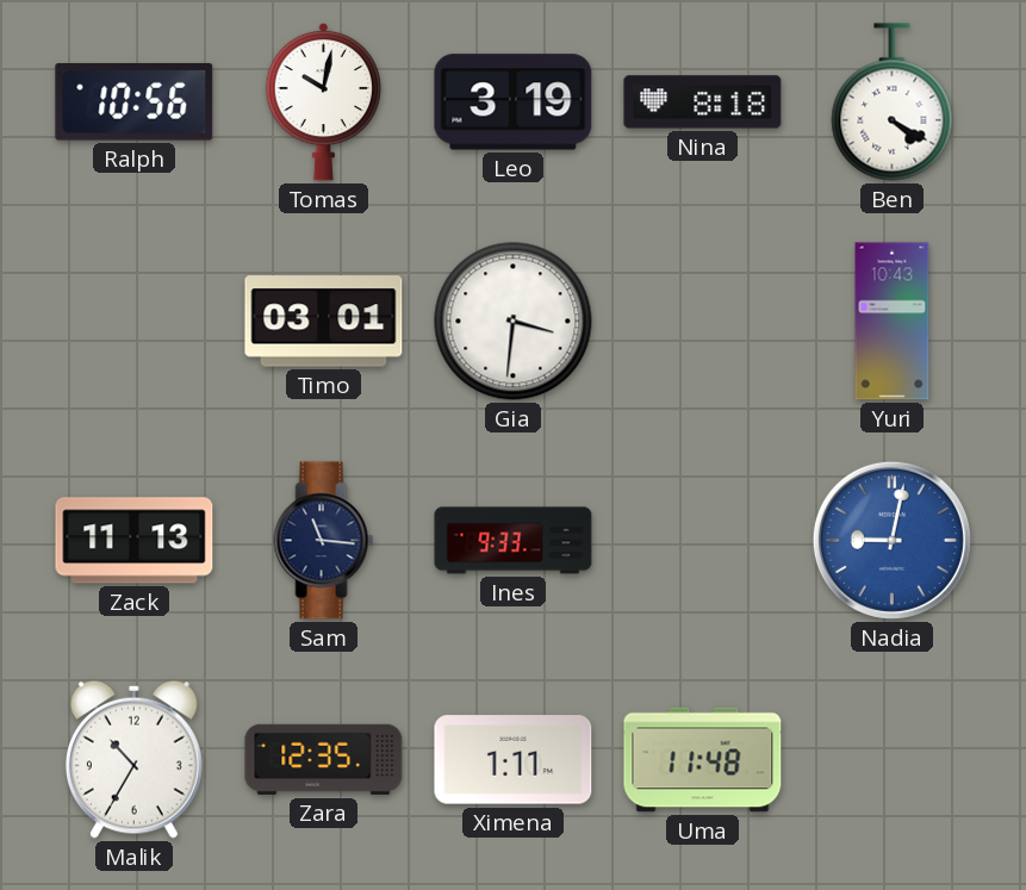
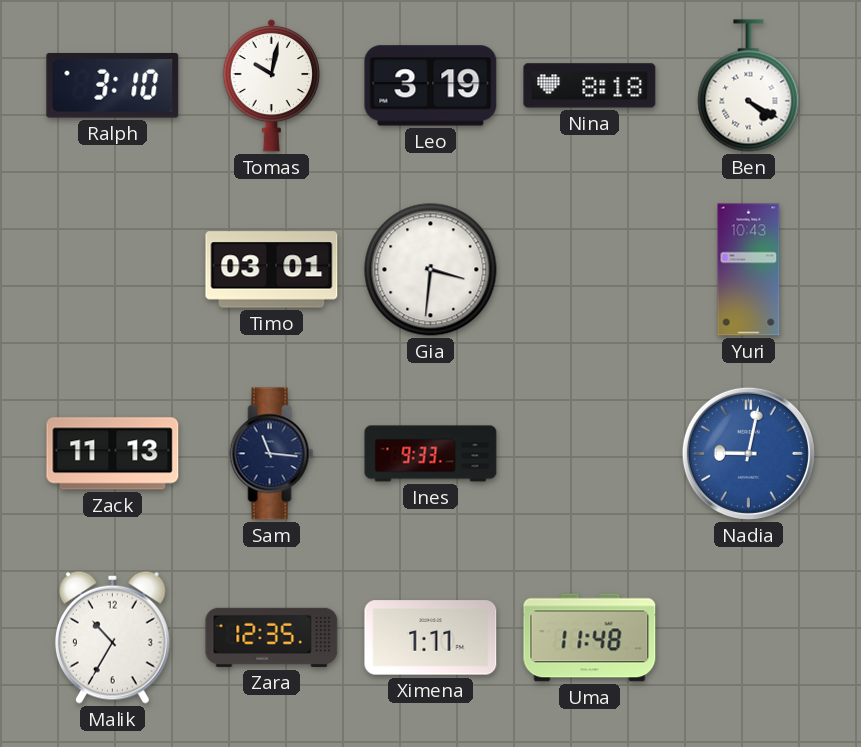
Ralph: 10:56 -> 3:10 (113, 85)
